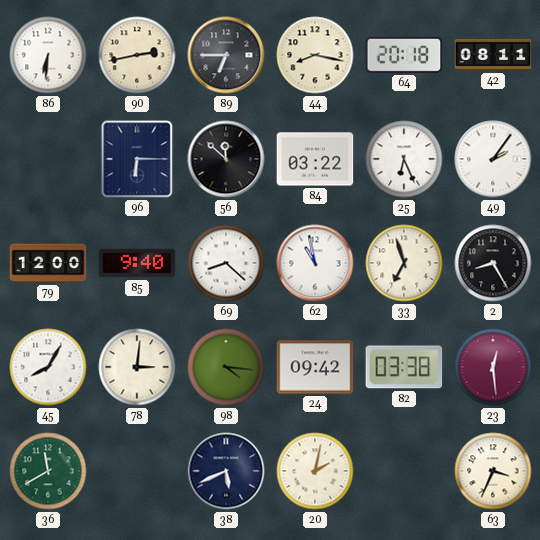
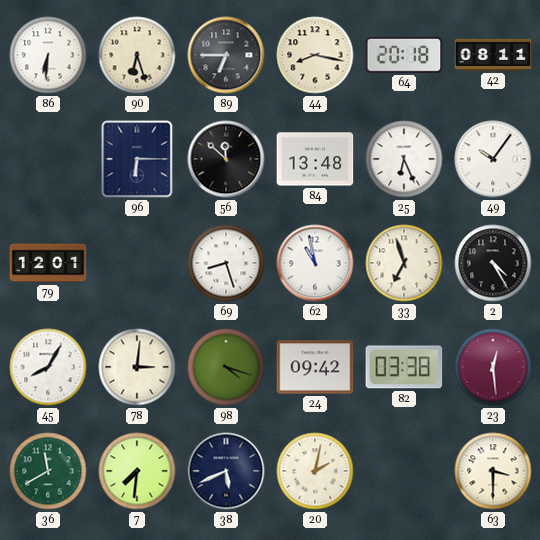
90: 2:43 -> 6:27 (137, 55)
84: 03:22 -> 13:48 (315, 159)
49: 2:06 -> 10:06 (493, 159)
79: 12:00 -> 12:01 (48, 263)
85: 9:40 -> none (137, 263)
69: 8:22 -> 8:27 (226, 263)
2: 8:25 -> 4:25 (493, 263)
98: 4:16 -> 4:18 (226, 367)
7: none -> 7:31 (137, 471)
63: 3:34 -> 3:30 (493, 471)
